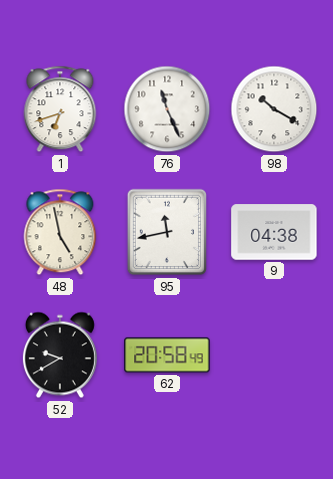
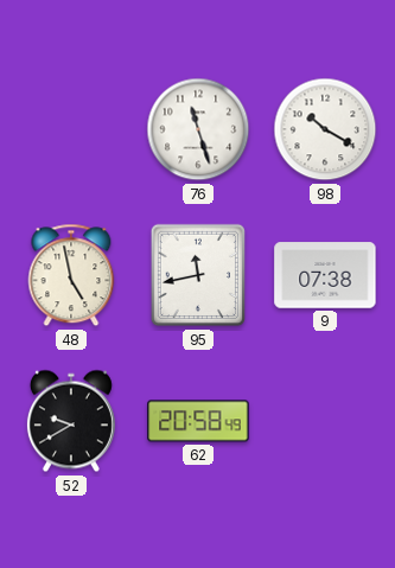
1: 6:42 -> none (60, 109)
76: 11:26 -> 11:27 (198, 129)
9: 04:38 -> 07:38 (325, 275)
